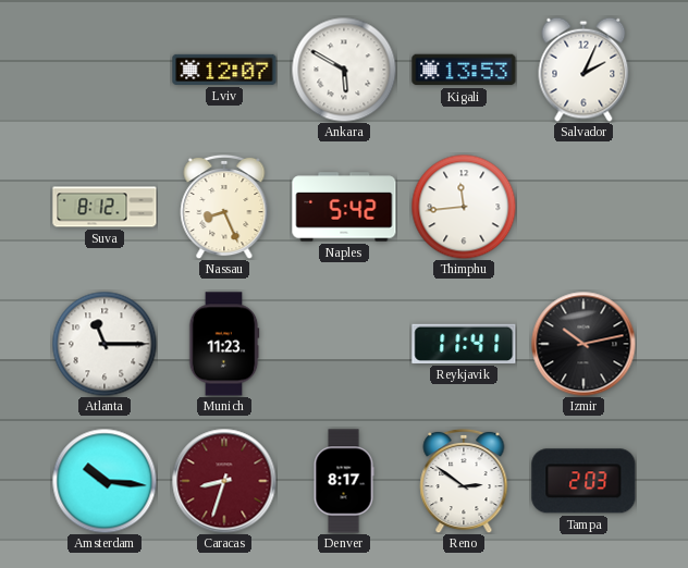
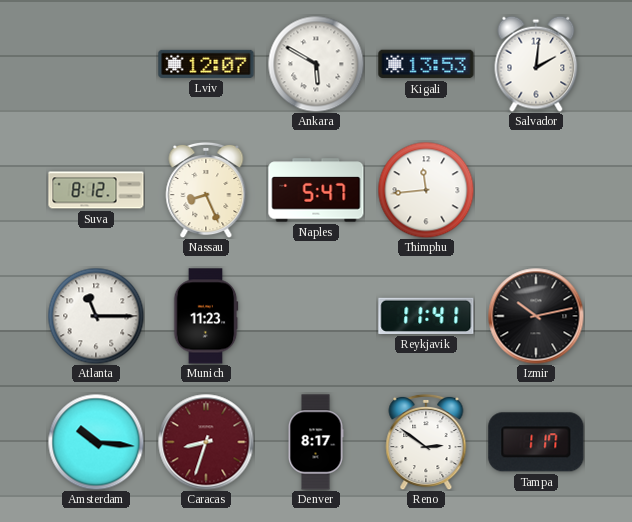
Salvador: 2:04 -> 2:01 (536, 64)
Naples: 5:42 -> 5:47 (316, 190)
Tampa: 2:03 -> 1:17 (536, 442)
